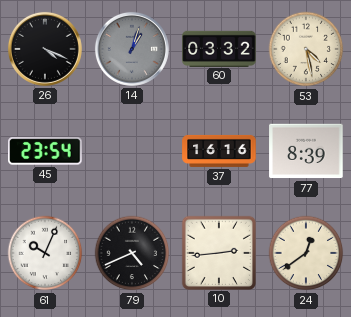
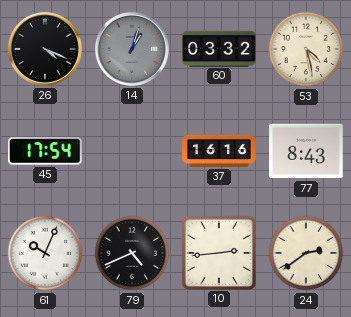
45: 23:54 -> 17:54 (45, 151)
77: 8:39 -> 8:43 (306, 151)
24: 12:39 -> 2:39 (306, 253)
